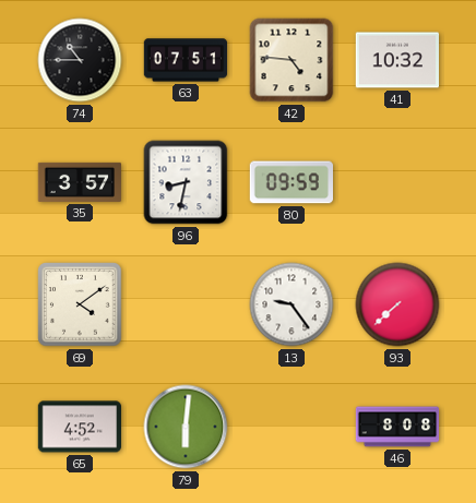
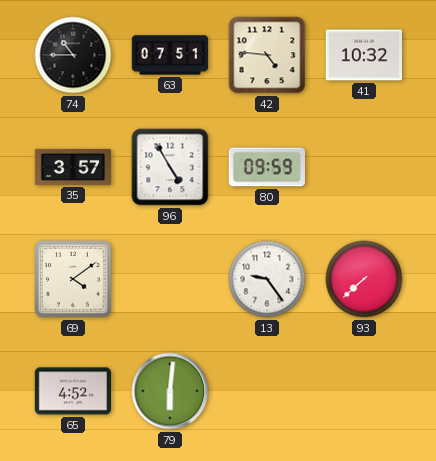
96: 8:32 -> 4:55 (170, 167)
46: 8:08 -> none (397, 427)
